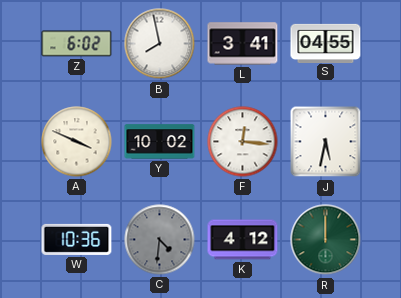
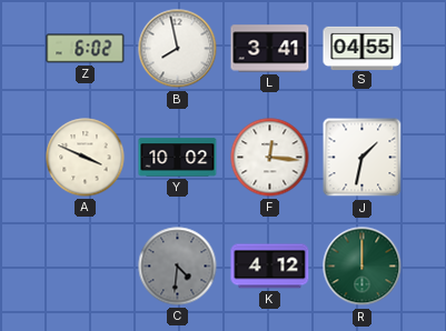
J: 5:32 -> 1:32 (363, 158)
W: 10:36 -> none (77, 239)
